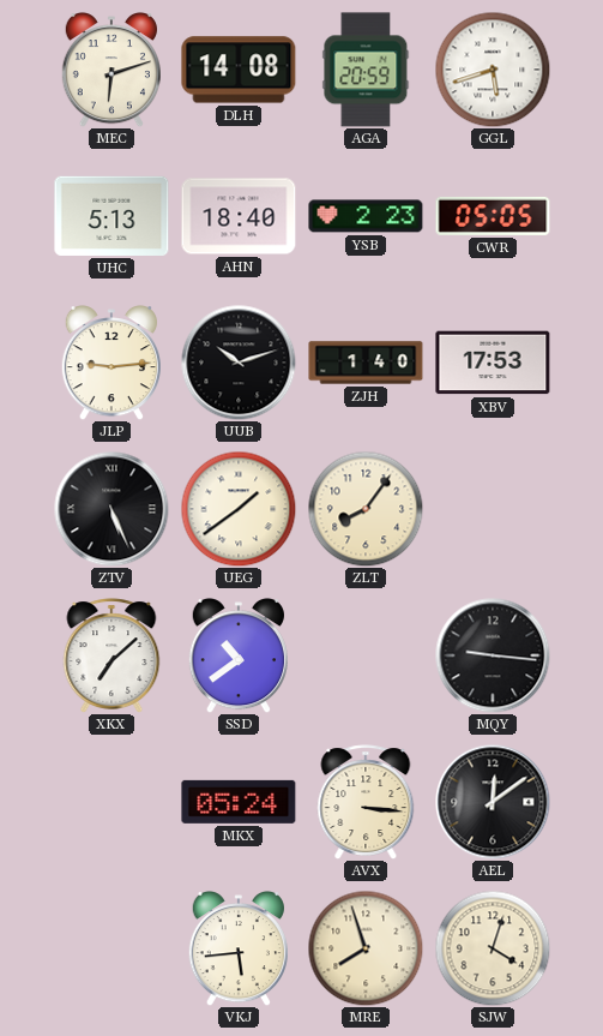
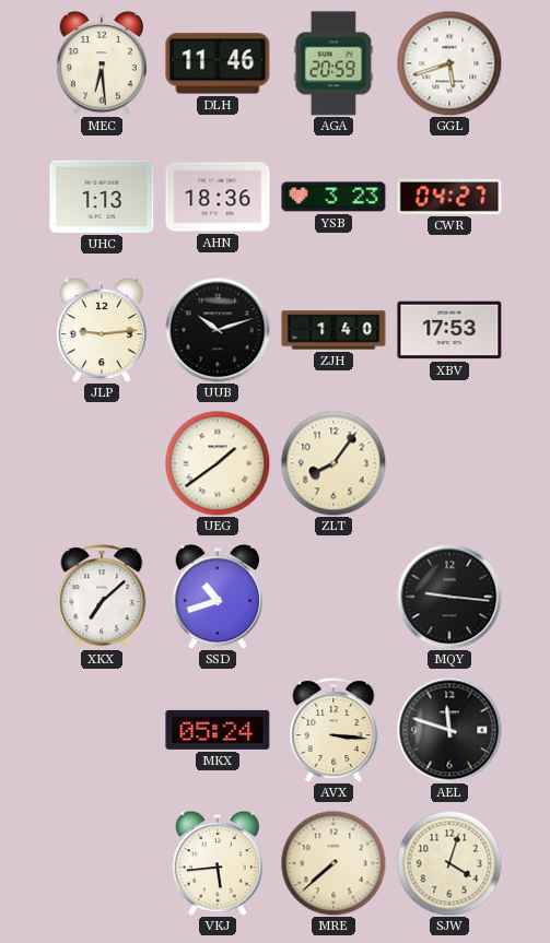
MEC: 6:12 -> 6:29 (102, 64)
DLH: 14:08 -> 11:46 (218, 63)
UHC: 5:13 -> 1:13 (102, 197)
AHN: 18:40 -> 18:36 (218, 197)
YSB: 2:23 -> 3:23 (333, 197)
CWR: 05:05 -> 04:27 (449, 197)
ZTV: 5:26 -> none (111, 509)
SSD: 10:39 -> 10:42 (218, 598)
AEL: 12:09 -> 11:48 (449, 730)
MRE: 7:57 -> 7:38 (333, 863)
